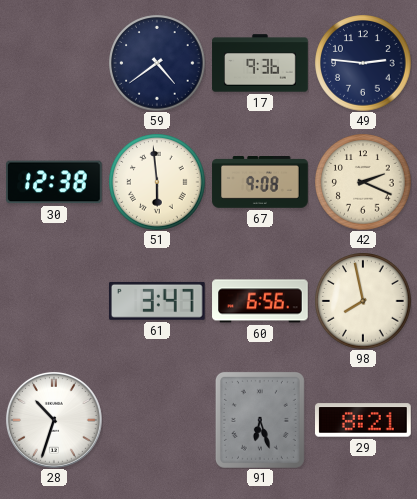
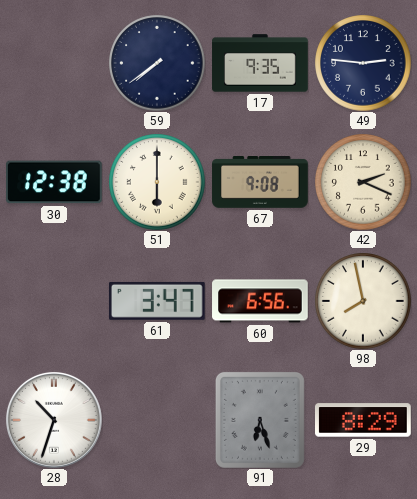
59: 4:39 -> 7:39 (157, 63)
17: 9:36 -> 9:35 (260, 63)
51: 5:59 -> 6:00 (157, 182)
29: 8:21 -> 8:29 (364, 420)
